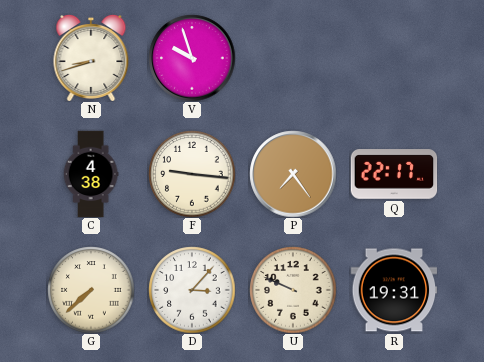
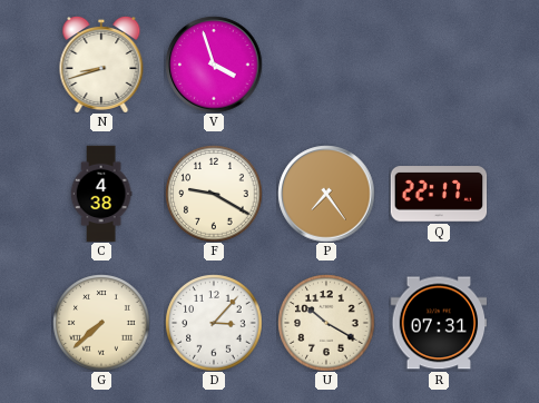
V: 9:57 -> 3:57 (214, 65)
F: 9:16 -> 9:20 (214, 194)
U: 9:49 -> 10:20 (326, 323)
R: 19:31 -> 07:31 (439, 323)
